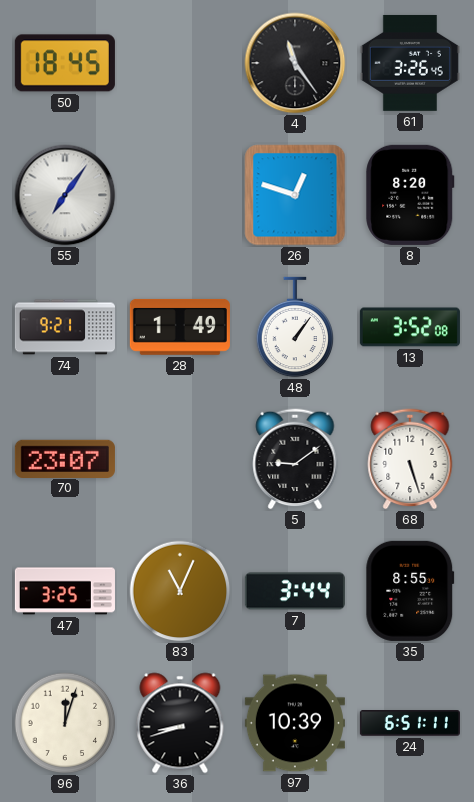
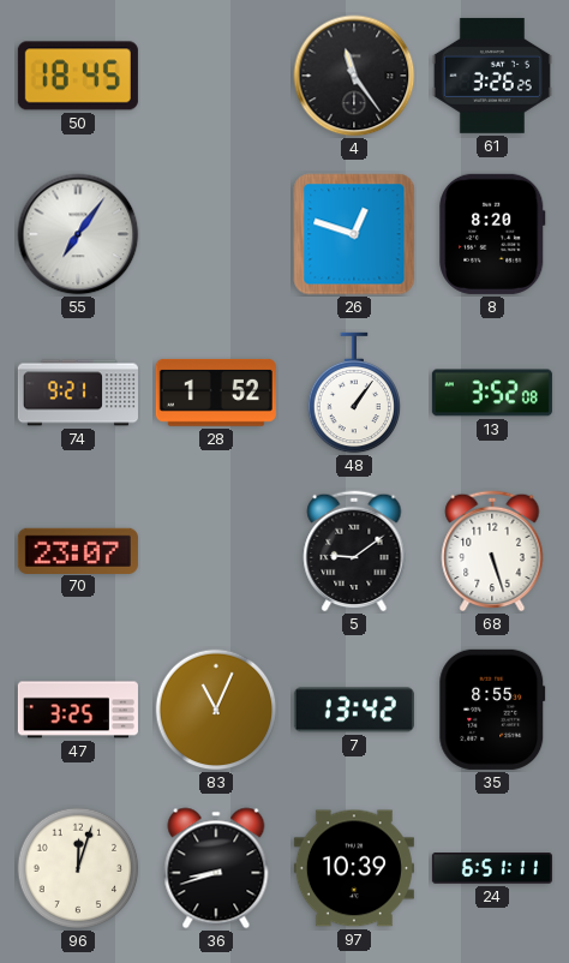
61: 3:26:45 -> 3:26:25 (492, 76)
28: 1:49 -> 1:52 (216, 393)
7: 3:44 -> 13:42 (354, 710)
